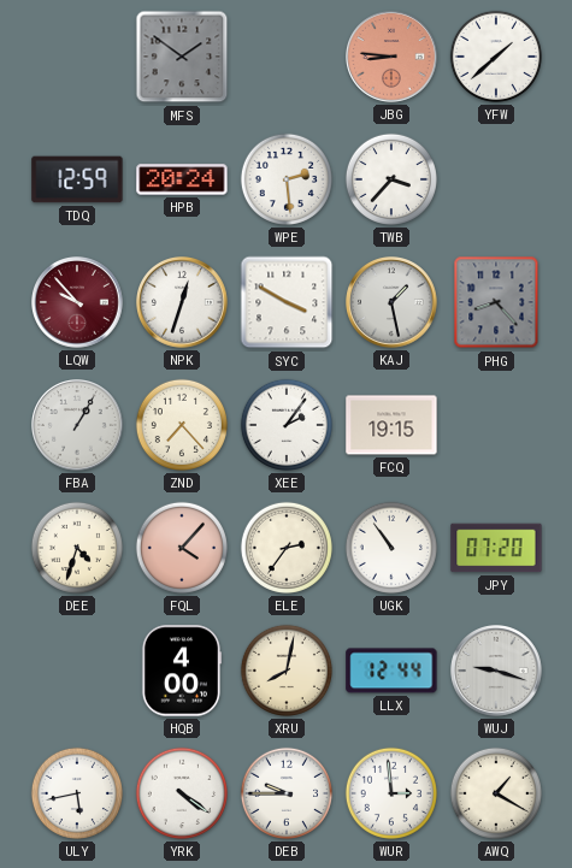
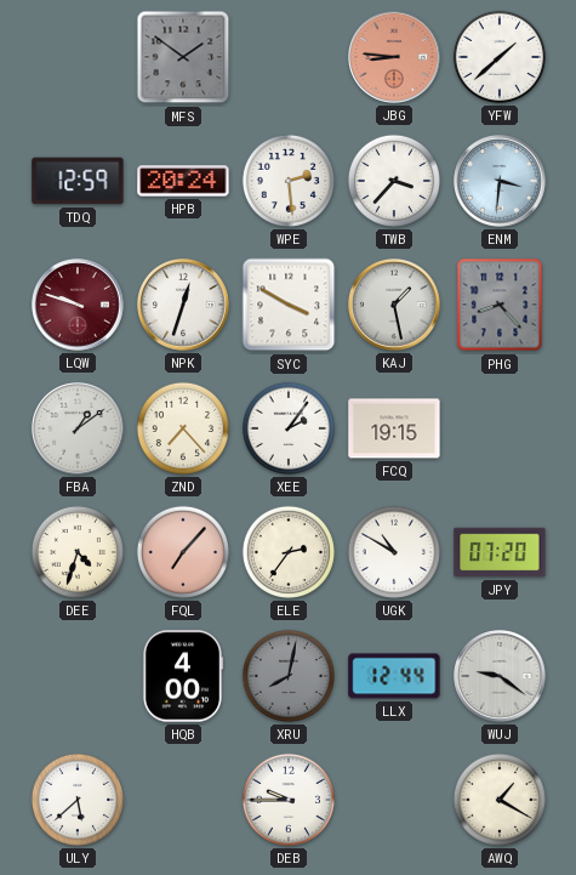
ENM: none -> 3:31 (501, 182)
LQW: 9:53 -> 9:48 (79, 306)
FBA: 1:05 -> 1:09 (79, 430)
FQL: 4:07 -> 7:07 (183, 552)
UGK: 10:54 -> 10:50 (394, 552)
XRU dial: cream -> grey (289, 676)
WUJ: 9:18 -> 9:21 (501, 677)
ULY: 5:43 -> 5:38 (78, 800)
YRK: 4:21 -> none (182, 793)
WUR: 2:59 -> none (391, 793)
